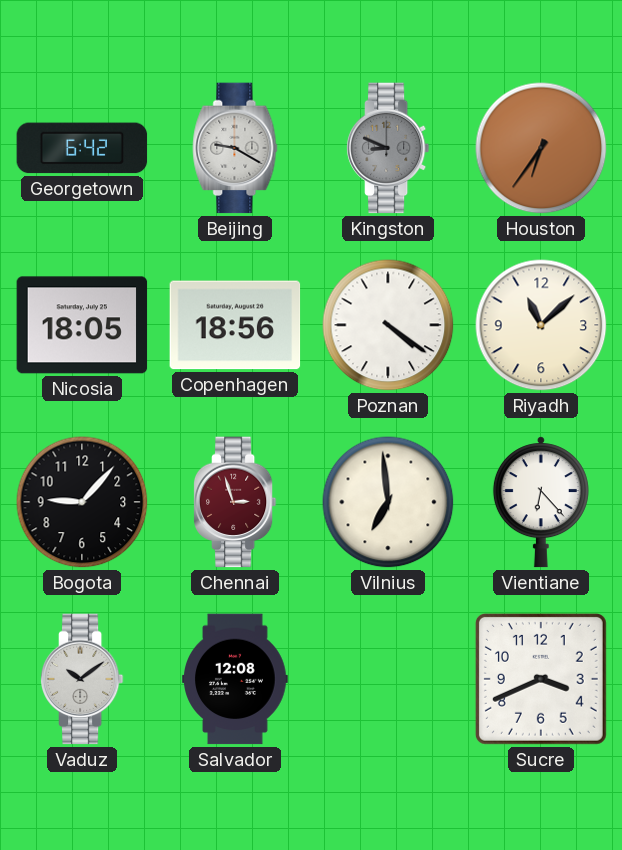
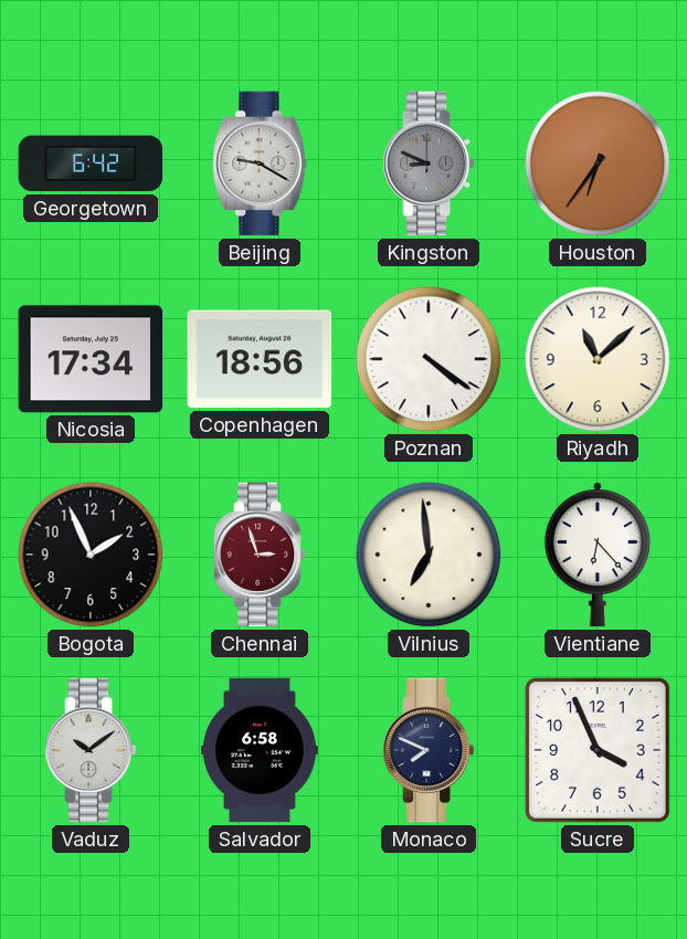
Nicosia: 18:05 -> 17:34 (91, 359)
Bogota: 9:07 -> 1:56 (91, 555)
Salvador: 12:08 -> 6:58 (260, 750)
Monaco: none -> 7:49 (429, 750)
Sucre: 3:41 -> 3:56 (598, 750)
